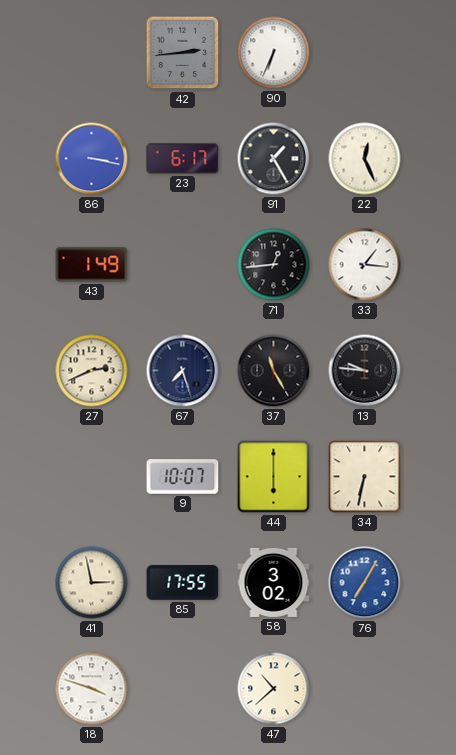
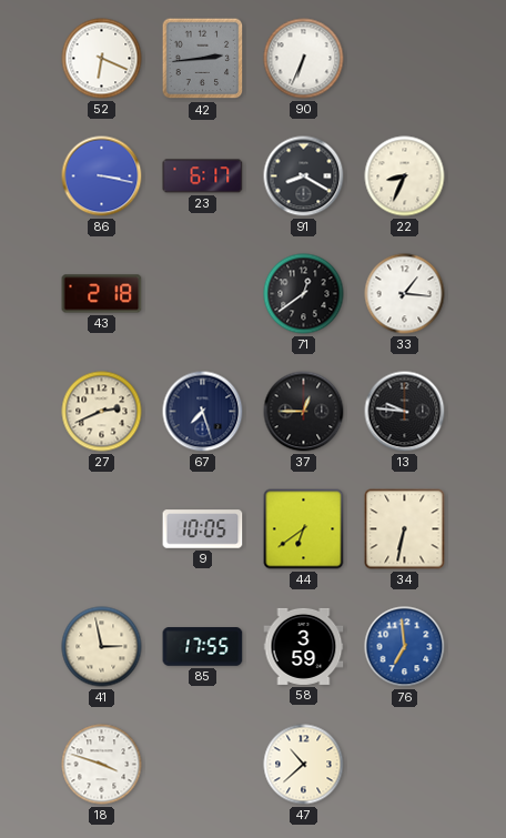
52: none -> 6:19 (102, 59)
91: 1:25 -> 8:20 (304, 176)
22: 12:26 -> 8:34 (405, 176)
43: 1:49 -> 2:18 (102, 294)
71: 12:44 -> 12:39 (304, 294)
37: 11:25 -> 12:45 (304, 412)
9: 10:07 -> 10:05 (203, 529)
44: 6:00 -> 6:39 (304, 529)
58: 3:02 -> 3:59 (304, 646)
76: 7:05 -> 6:59 (405, 647)
